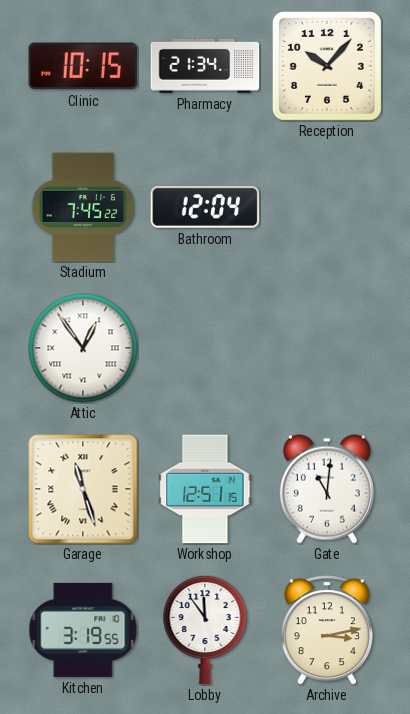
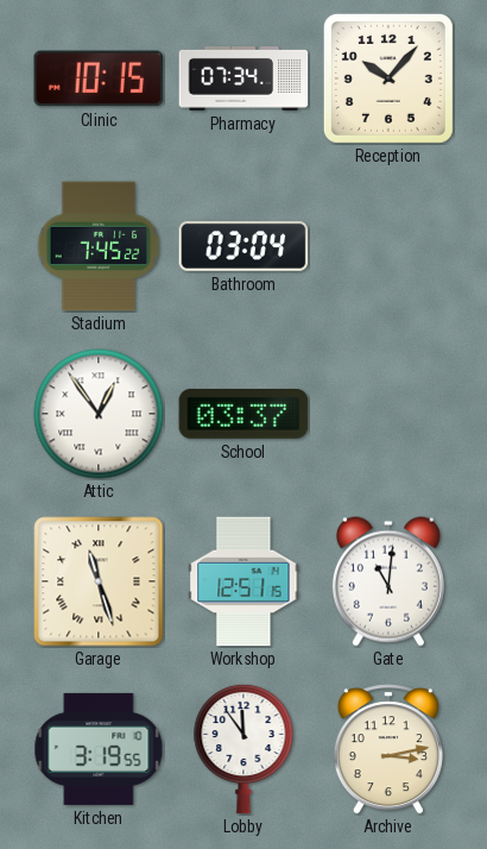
Pharmacy: 21:34 -> 07:34 (243, 78)
Bathroom: 12:04 -> 03:04 (243, 246)
School: none -> 03:37 (243, 415)
